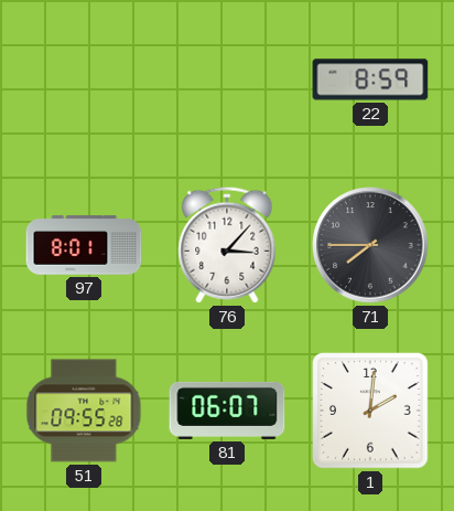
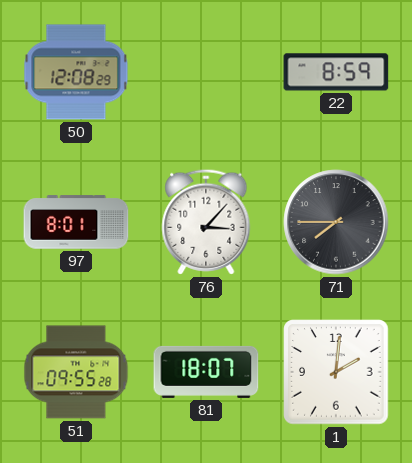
50: none -> 12:08 (76, 72)
81: 06:07 -> 18:07 (206, 372)
